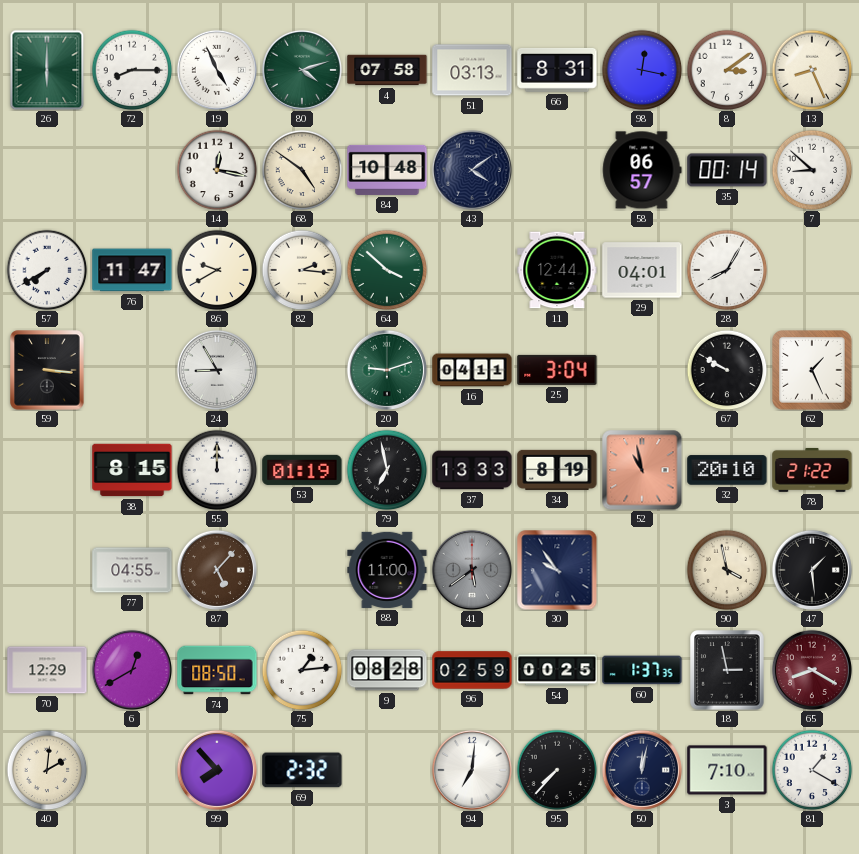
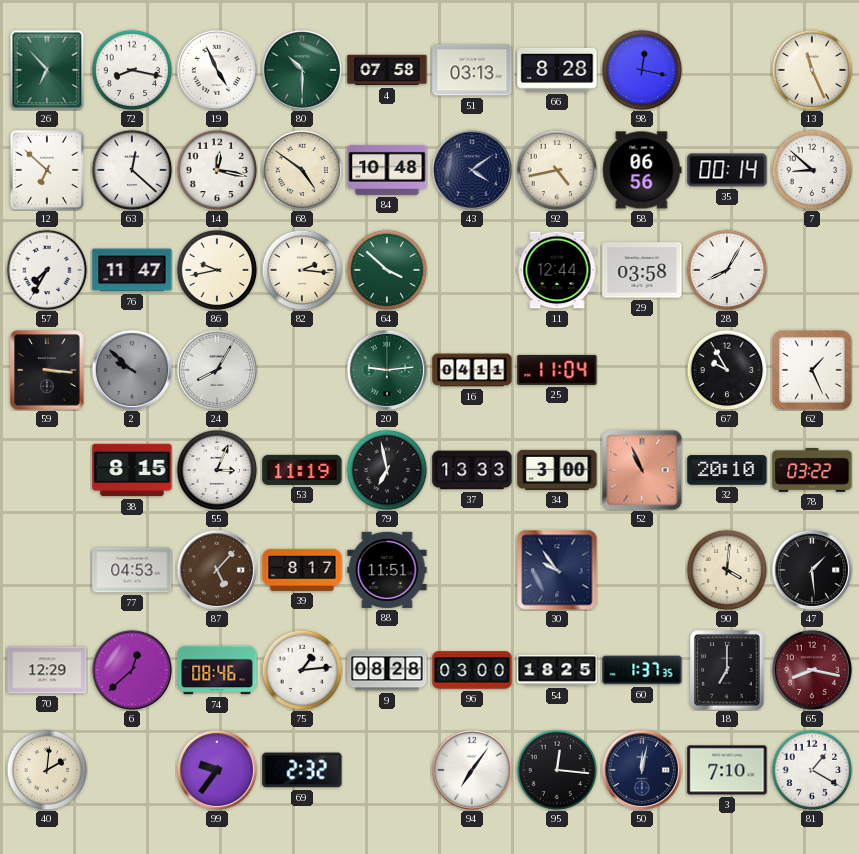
26: 6:00 -> 6:53 (47, 70)
72: 8:15 -> 8:17 (132, 70)
80: 4:12 -> 10:30 (302, 70)
66: 8:31 -> 8:28 (557, 70)
8: 3:09 -> none (727, 70)
13: 8:26 -> 11:26 (812, 70)
12: none -> 6:52 (47, 170)
63: none -> 12:22 (132, 170)
92: none -> 4:43 (557, 170)
58: 06:57 -> 06:56 (642, 170)
57: 7:40 -> 7:35 (47, 270)
86: 9:40 -> 9:43 (217, 270)
29: 04:01 -> 03:58 (642, 270)
2: none -> 9:52 (132, 370)
24: 8:55 -> 8:05 (217, 370)
20: 9:12 -> 9:14 (387, 370)
25: 3:04 -> 11:04 (557, 370)
67: 9:50 -> 9:55 (727, 370)
55: 12:00 -> 3:04 (217, 470)
53: 01:19 -> 11:19 (302, 470)
34: 8:19 -> 3:00 (557, 470)
52: 10:58 -> 10:56 (642, 470)
78: 21:22 -> 03:22 (812, 470)
77: 04:55 -> 04:53 (132, 570)
39: none -> 8:17 (302, 570)
88: 11:00 -> 11:51 (387, 570)
41: 5:39 -> none (472, 570)
90: 3:58 -> 4:01 (727, 570)
6: 12:40 -> 12:38 (132, 670)
74: 08:50 -> 08:46 (217, 670)
96: 02:59 -> 03:00 (472, 670)
54: 00:25 -> 18:25 (557, 670)
18: 2:58 -> 7:00 (727, 670)
65: 8:20 -> 8:17 (812, 670)
99: 7:53 -> 9:36 (217, 770)
94: 7:01 -> 7:06 (472, 770)
95: 7:37 -> 12:16 (557, 770)
